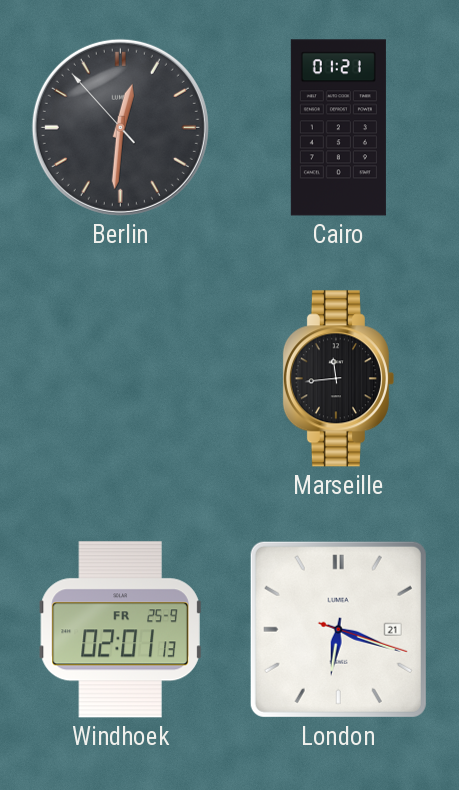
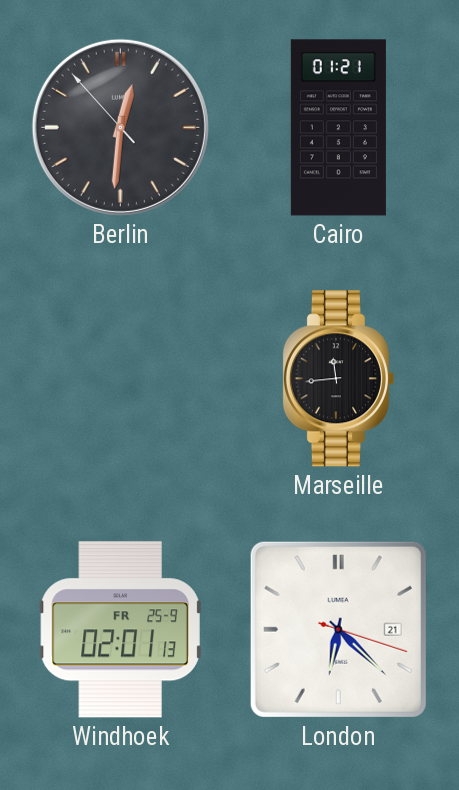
London: 6:18 -> 6:22 (338, 629)
